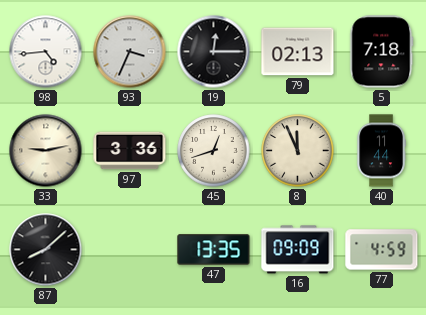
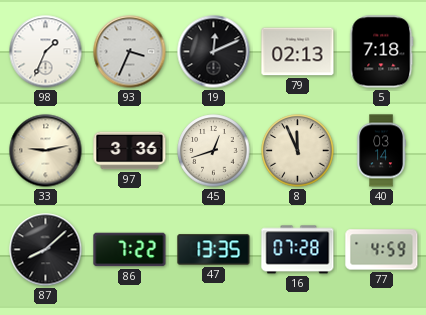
98: 4:44 -> 1:34 (46, 52)
19: 12:15 -> 12:11 (214, 52)
40: 11:44 -> 03:14 (381, 151)
86: none -> 7:22 (130, 250)
16: 09:09 -> 07:28 (298, 250)
